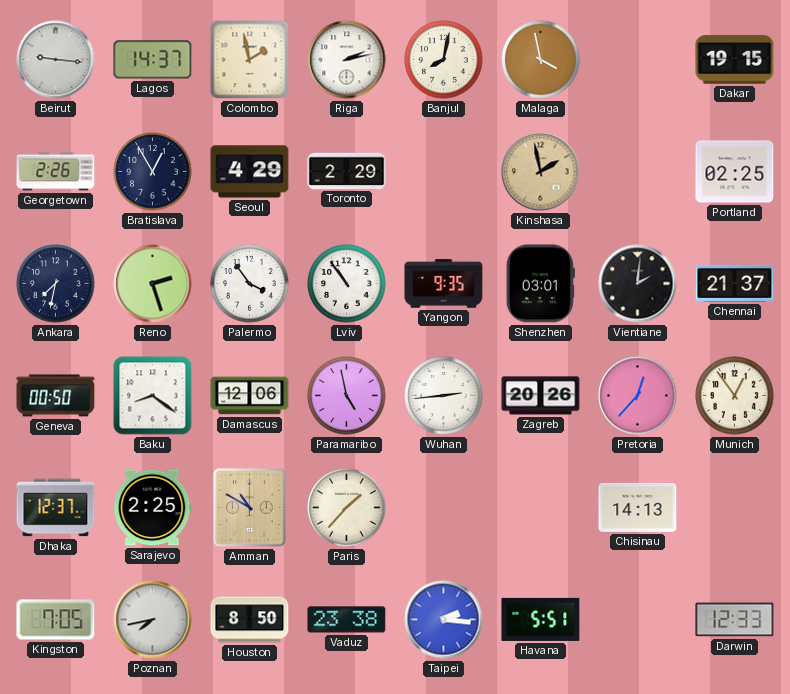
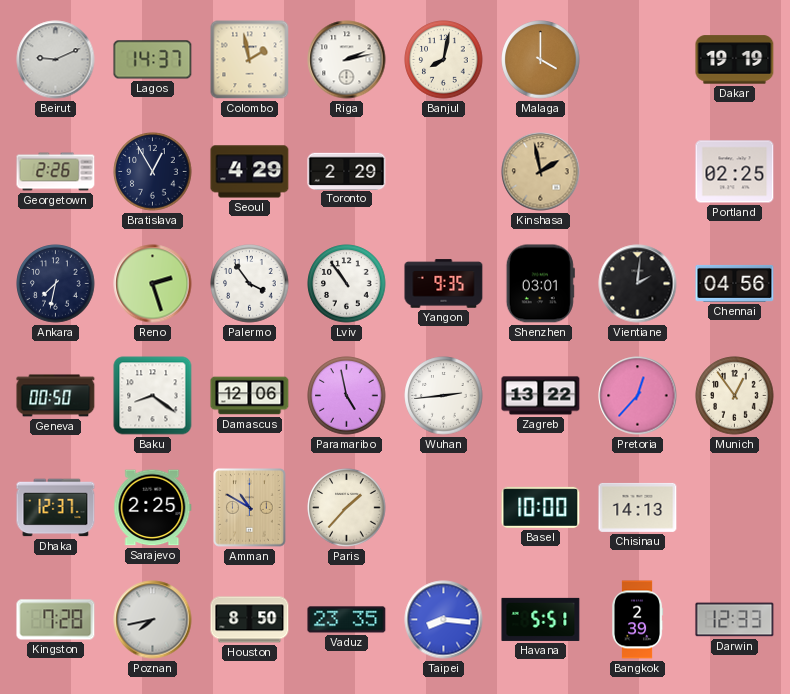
Beirut: 9:16 -> 9:11 (56, 60)
Malaga: 3:58 -> 4:00 (541, 60)
Dakar: 19:15 -> 19:19 (735, 60)
Chennai: 21:37 -> 04:56 (735, 283)
Zagreb: 20:26 -> 13:22 (541, 396)
Basel: none -> 10:00 (541, 507)
Kingston: 7:05 -> 7:28 (56, 620)
Vaduz: 23:38 -> 23:35 (347, 620)
Taipei: 2:16 -> 8:16 (444, 620)
Bangkok: none -> 2:39 (638, 620)
